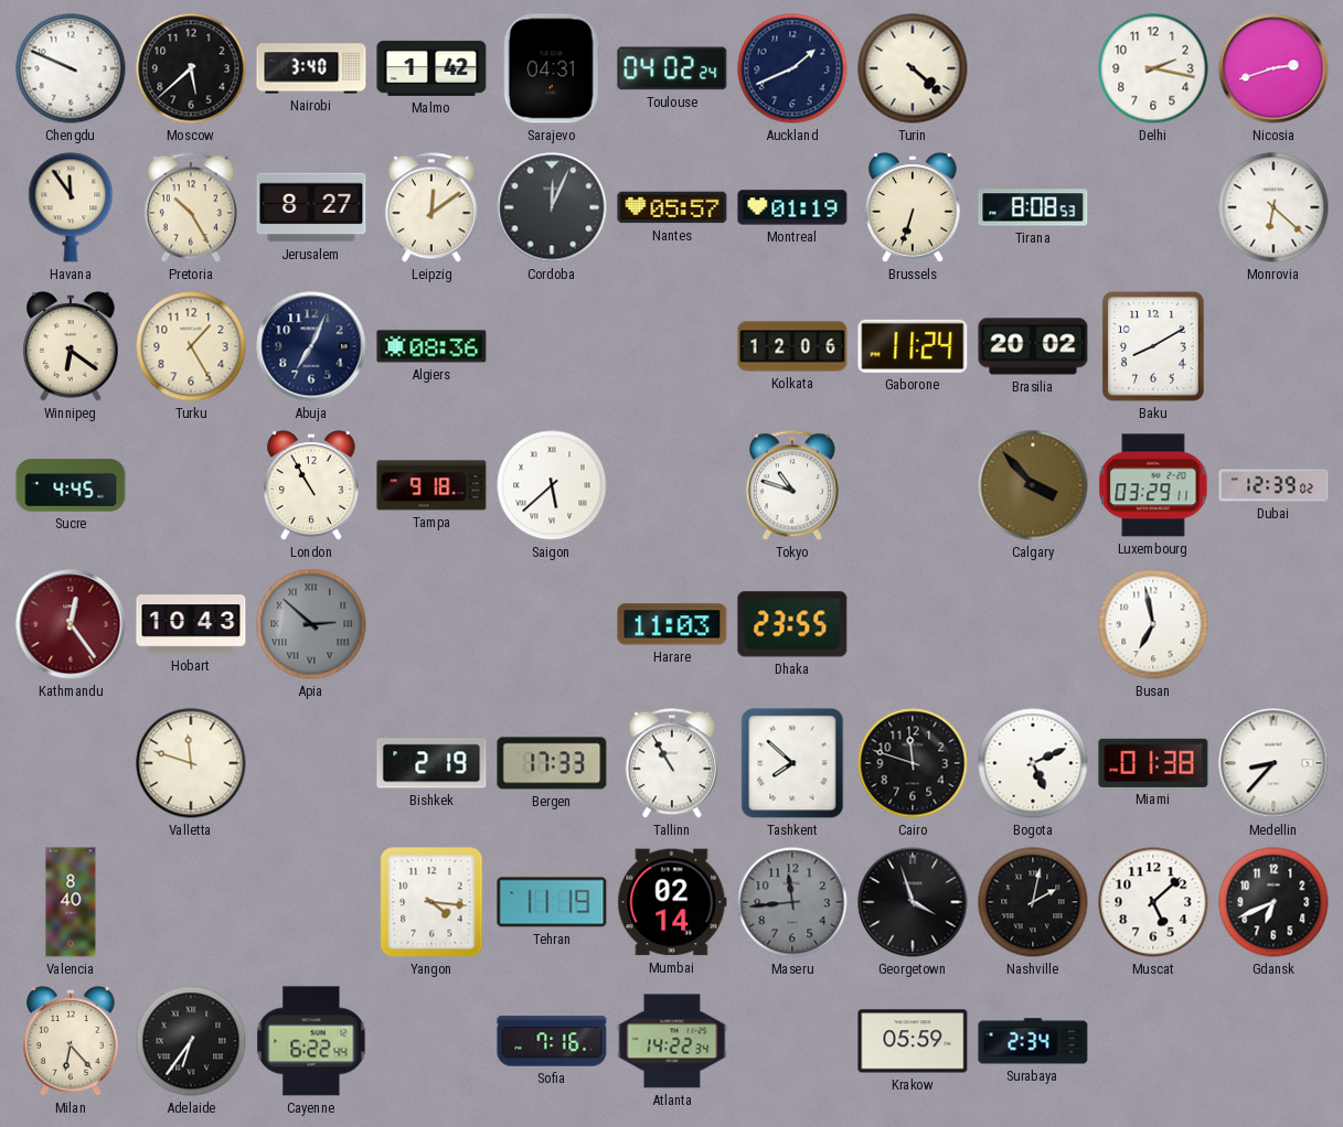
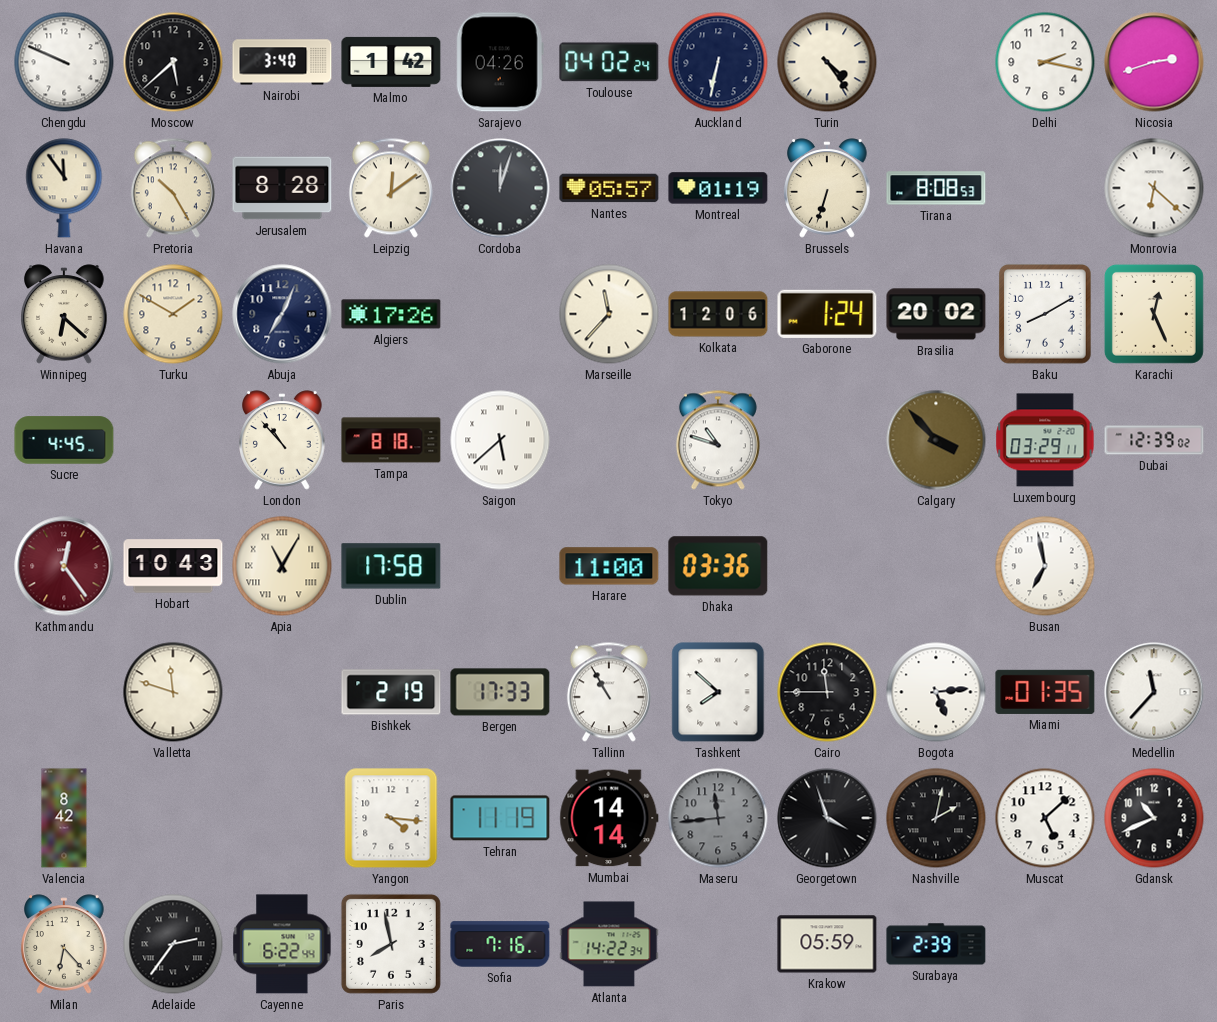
Sarajevo: 04:31 -> 04:26 (500, 62)
Auckland: 1:41 -> 6:32 (718, 62)
Turin: 4:22 -> 4:24 (827, 62)
Jerusalem: 8:27 -> 8:28 (282, 188)
Cordoba: 12:04 -> 12:03 (500, 188)
Winnipeg: 6:21 -> 6:22 (64, 314)
Turku: 1:25 -> 1:50 (173, 314)
Algiers: 08:36 -> 17:26 (391, 314)
Marseille: none -> 11:37 (609, 314)
Gaborone: 11:24 -> 1:24 (827, 314)
Karachi: none -> 12:26 (1154, 314)
London: 10:55 -> 10:53 (282, 440)
Tampa: 9:18 -> 8:18 (391, 440)
Apia: 2:52 -> 11:05 (282, 566)
Apia dial: grey -> cream (282, 566)
Dublin: none -> 17:58 (391, 566)
Harare: 11:03 -> 11:00 (609, 566)
Dhaka: 23:55 -> 03:36 (718, 566)
Cairo: 11:48 -> 11:45 (827, 692)
Bogota: 5:11 -> 5:14 (936, 692)
Miami: 01:38 -> 01:35 (1045, 692)
Medellin: 8:37 -> 11:37 (1154, 692)
Valencia: 8:40 -> 8:42 (64, 818)
Mumbai: 02:14 -> 14:14 (609, 818)
Gdansk: 6:41 -> 10:41 (1154, 818)
Adelaide: 6:36 -> 2:36 (173, 944)
Paris: none -> 7:58 (391, 944)
Surabaya: 2:34 -> 2:39 (936, 944)
